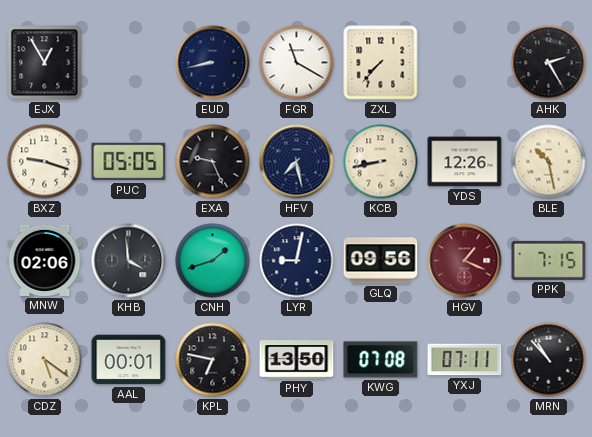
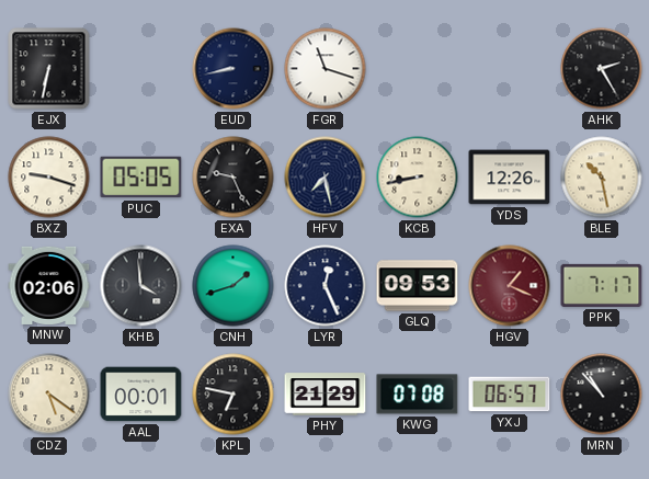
EJX: 12:55 -> 6:32 (49, 69)
FGR: 11:20 -> 11:18 (326, 69)
ZXL: 7:37 -> none (381, 63)
LYR: 9:02 -> 12:26 (326, 286)
GLQ: 09:56 -> 09:53 (418, 286)
PPK: 7:15 -> 7:17 (602, 285)
PHY: 13:50 -> 21:29 (326, 395)
YXJ: 07:11 -> 06:57 (510, 395)
